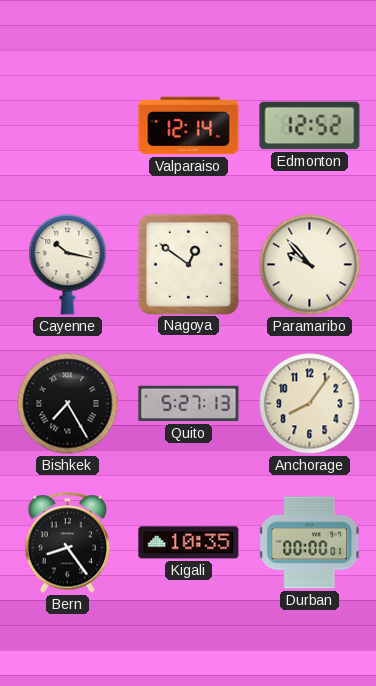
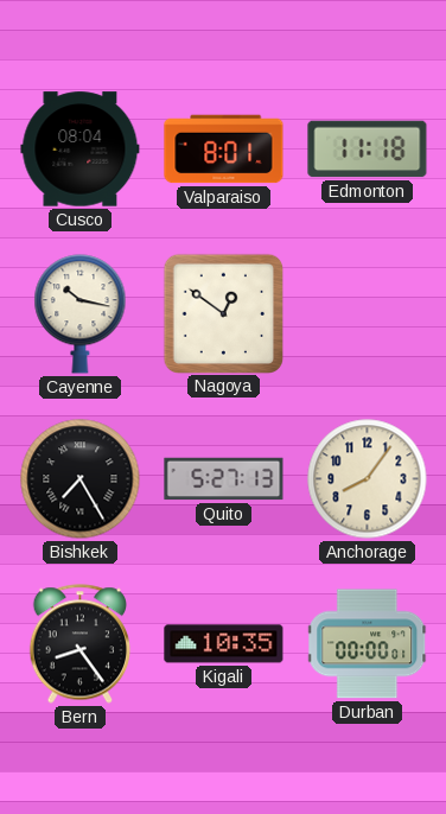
Cusco: none -> 08:04 (81, 150)
Valparaiso: 12:14 -> 8:01 (224, 150)
Edmonton: 12:52 -> 11:18 (368, 150)
Paramaribo: 9:53 -> none (310, 265)
